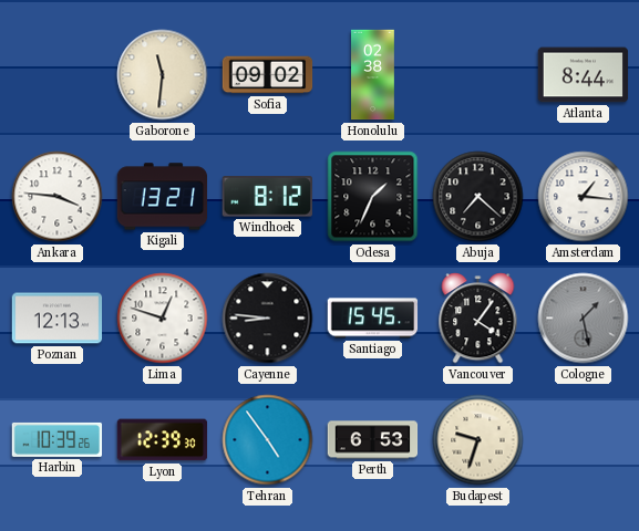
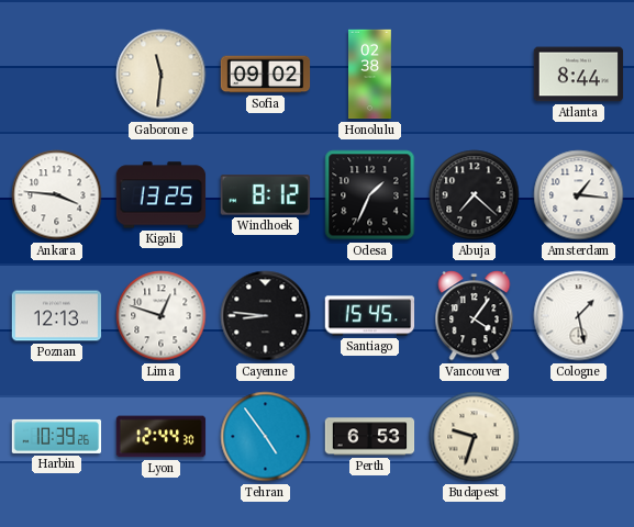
Kigali: 13:21 -> 13:25 (162, 195)
Cologne dial: grey -> white (579, 316)
Lyon: 12:39 -> 12:44 (162, 437)
